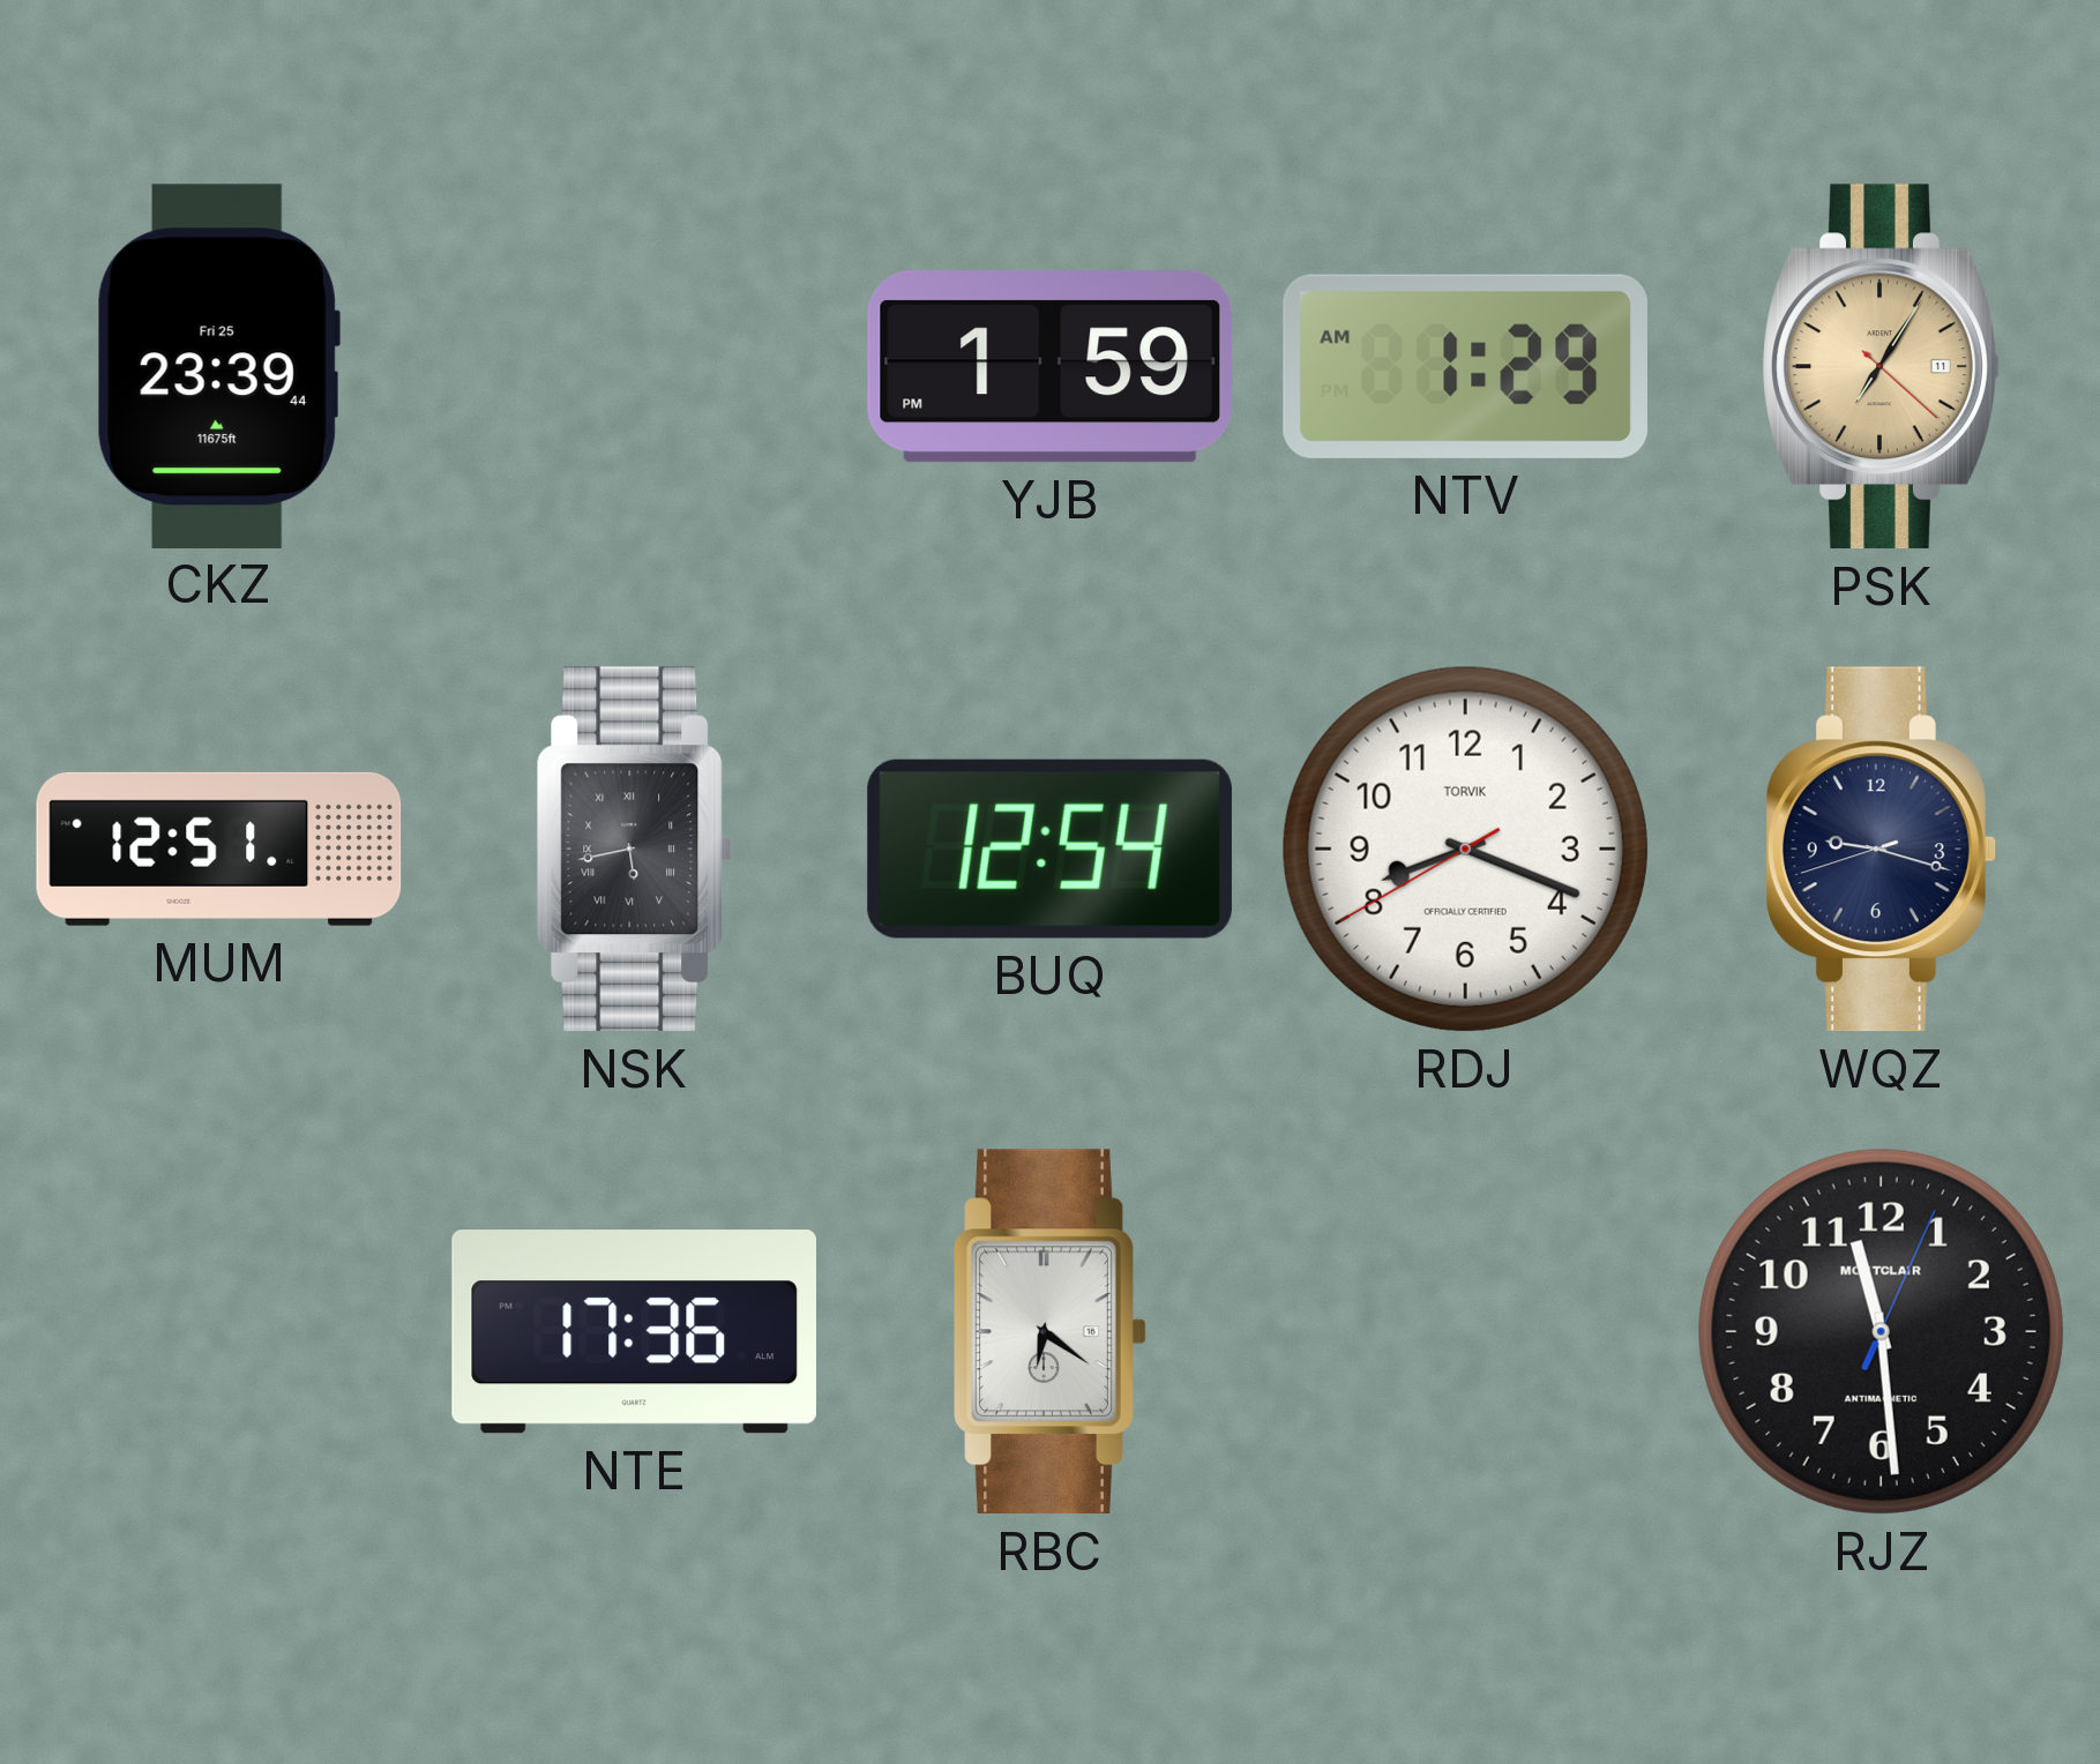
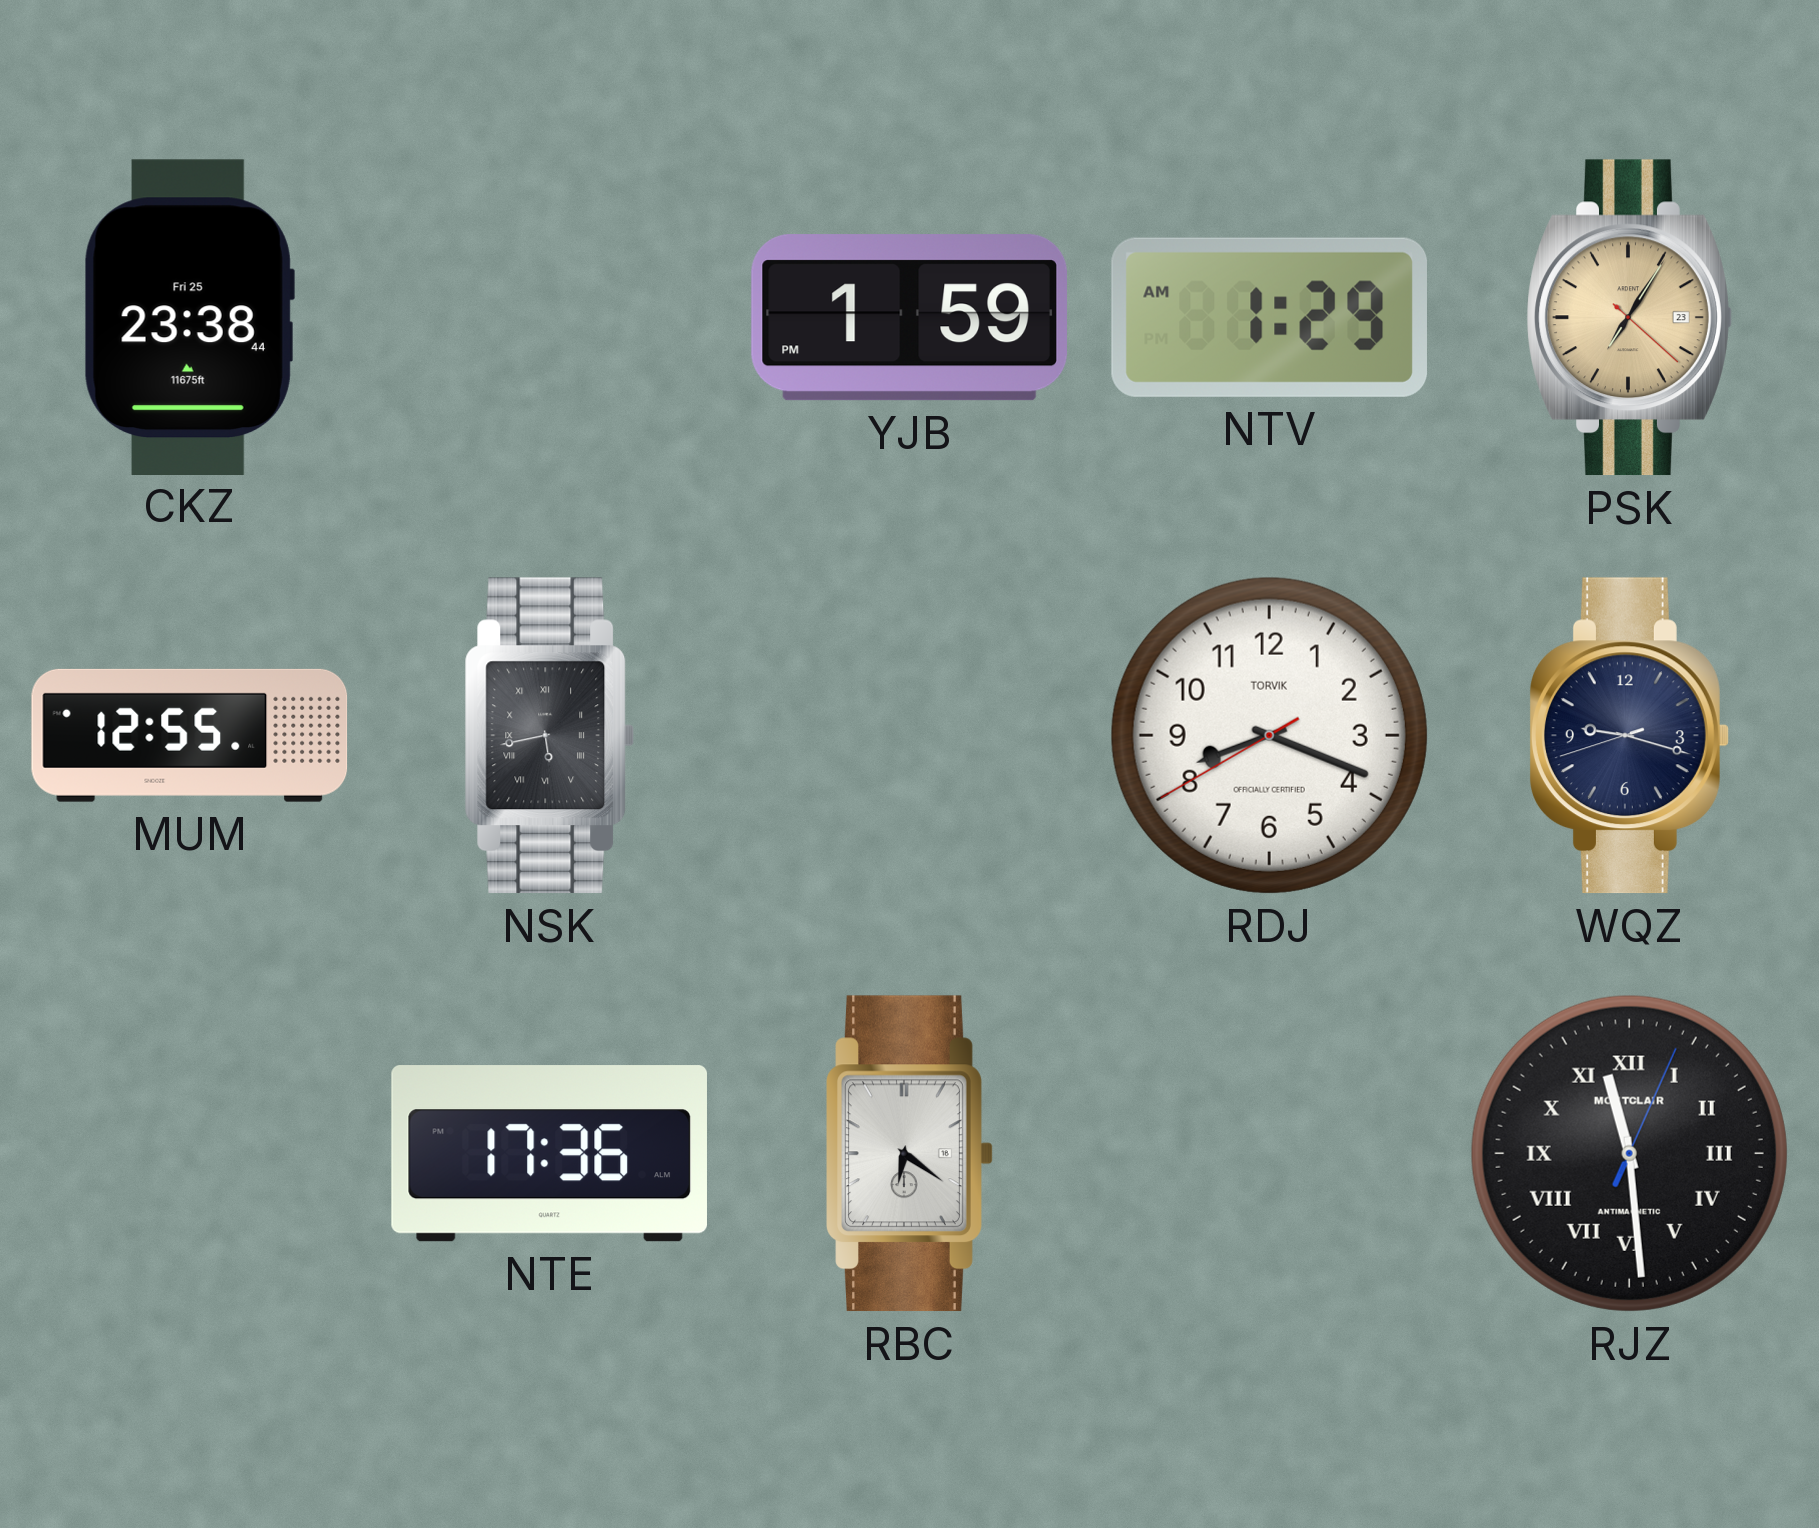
CKZ: 23:39 -> 23:38 (189, 317)
PSK date: 11 -> 23 (1629, 318)
MUM: 12:51 -> 12:55 (190, 735)
BUQ: 12:54 -> none (1049, 849)
RJZ numerals: Arabic -> Roman (1629, 1153)
